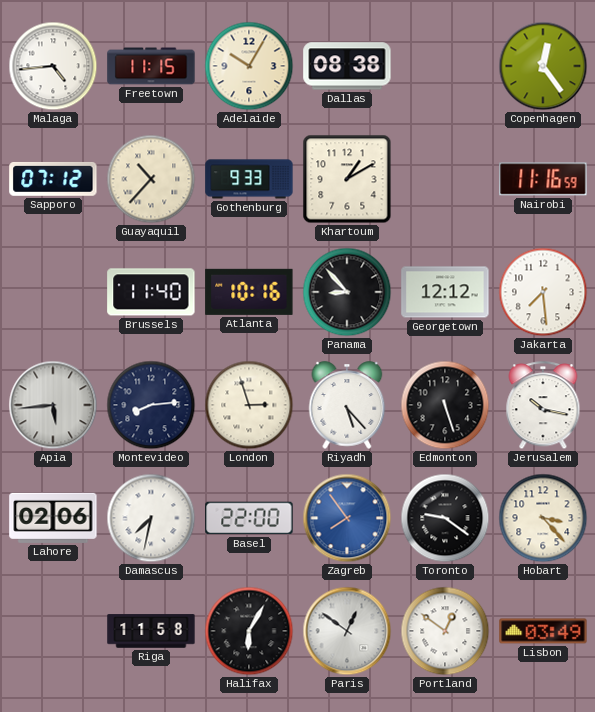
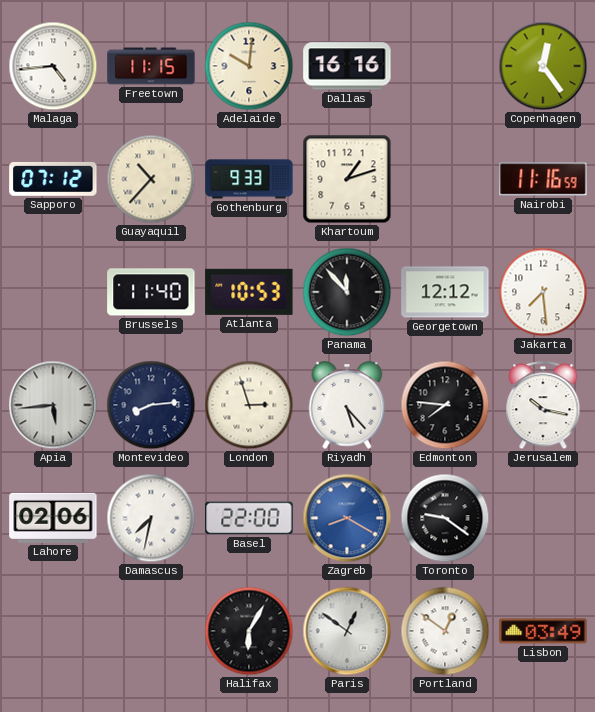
Adelaide: 10:05 -> 10:01 (249, 66)
Dallas: 08:38 -> 16:16 (347, 66)
Khartoum: 1:10 -> 1:12 (347, 179)
Atlanta: 10:16 -> 10:53 (249, 292)
Panama: 8:53 -> 11:53 (347, 292)
Edmonton: 5:27 -> 7:46 (445, 405)
Zagreb: 7:54 -> 8:20 (347, 518)
Hobart: 3:23 -> none (543, 518)
Riga: 11:58 -> none (151, 631)
